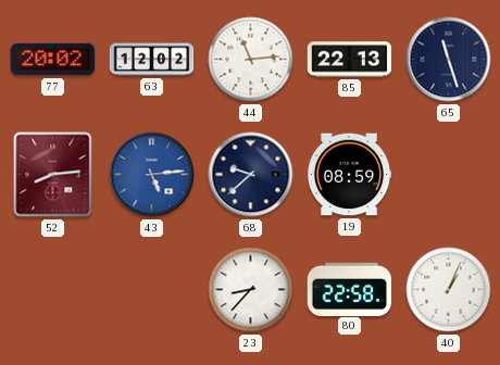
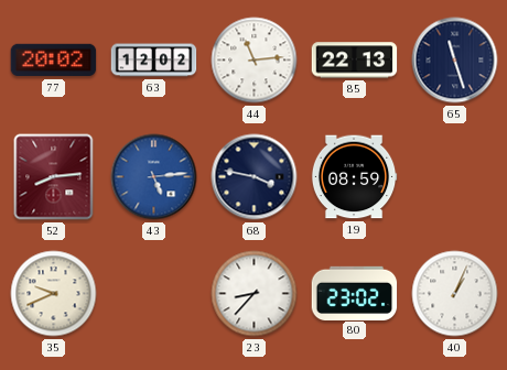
68: 9:38 -> 3:47 (255, 177)
35: none -> 9:41 (54, 294)
80: 22:58 -> 23:02 (355, 293)
